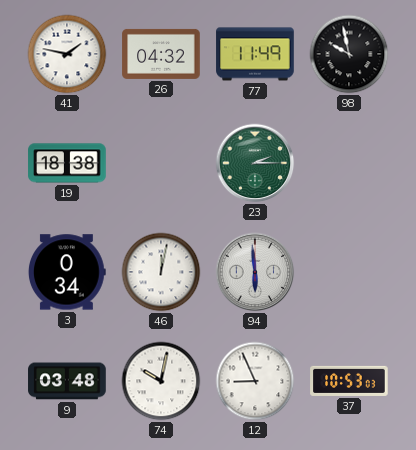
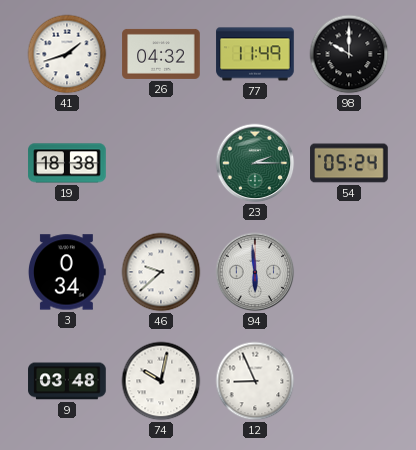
41: 1:47 -> 1:42 (67, 54)
98: 9:58 -> 10:00 (349, 54)
54: none -> 05:24 (349, 163)
46: 12:02 -> 9:38 (161, 272)
37: 10:53 -> none (349, 381)
